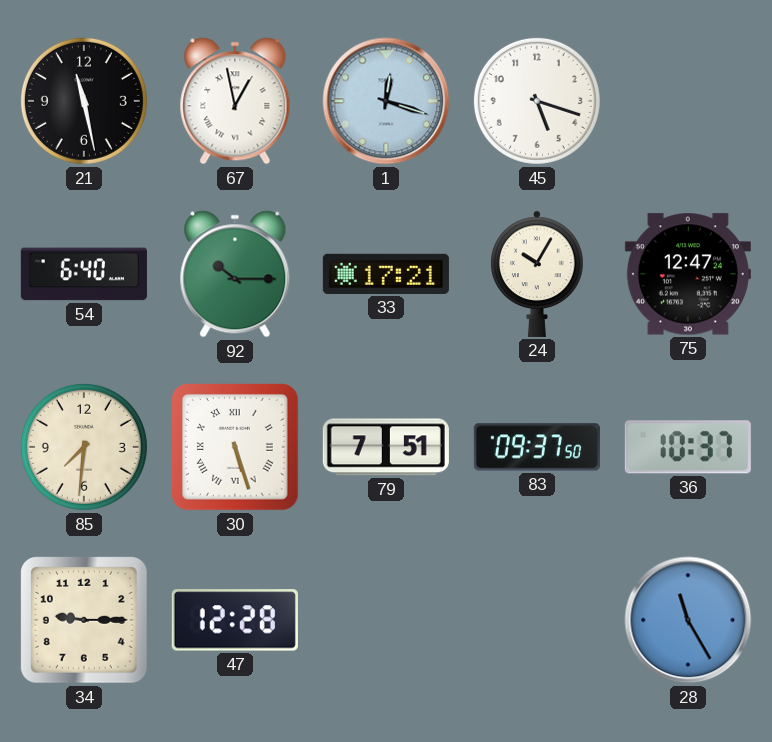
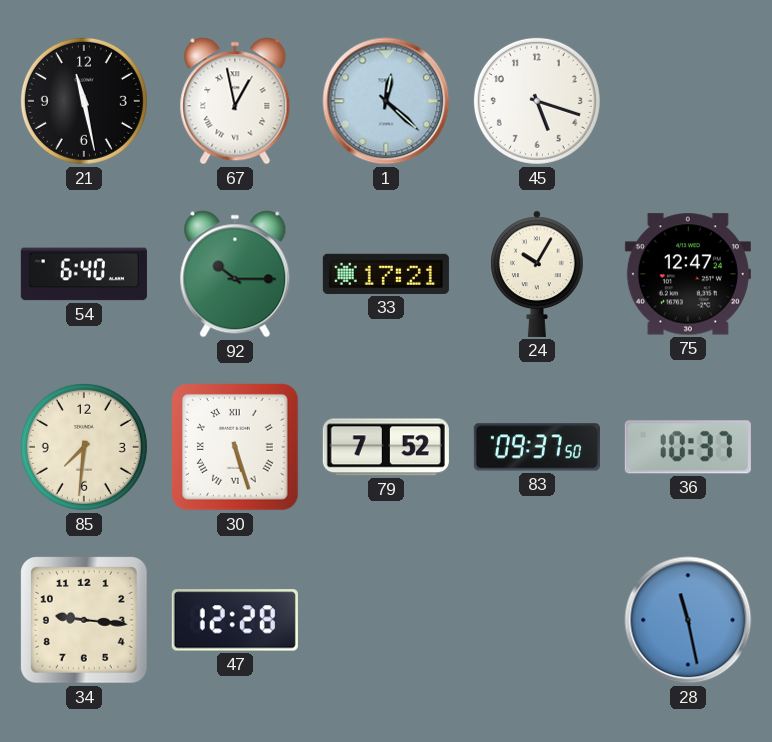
1: 12:18 -> 12:22 (386, 101)
79: 7:51 -> 7:52 (386, 447)
34: 9:15 -> 9:16 (85, 621)
28: 11:25 -> 11:28 (688, 620)
